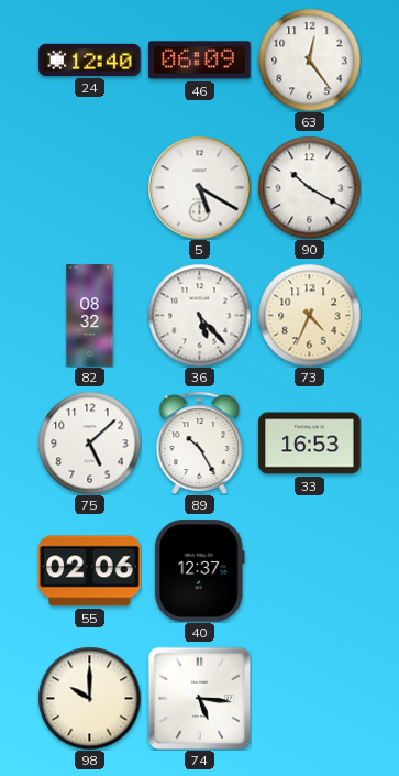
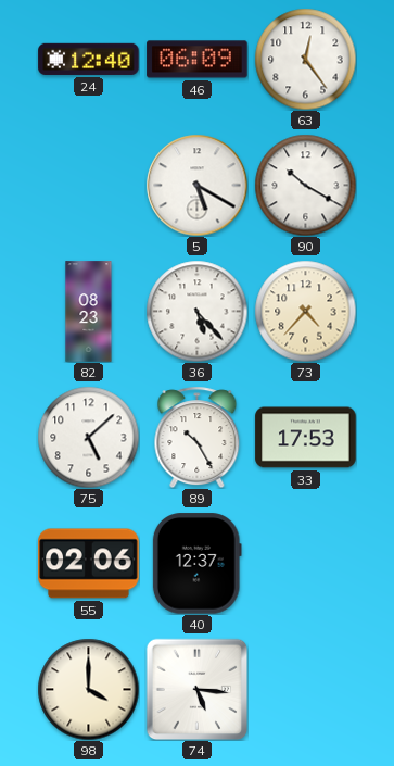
82: 08:32 -> 08:23 (89, 312)
73: 4:34 -> 4:37 (305, 311)
33: 16:53 -> 17:53 (306, 438)
98: 10:00 -> 4:00 (88, 689)
